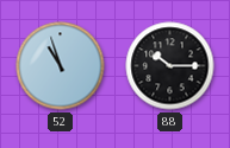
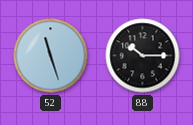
52: 10:57 -> 11:27 (51, 56)
